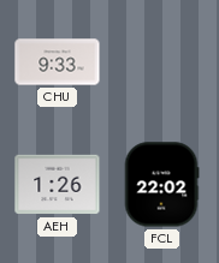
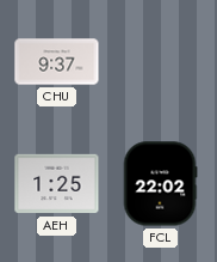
CHU: 9:33 -> 9:37 (57, 62)
AEH: 1:26 -> 1:25 (57, 184)
